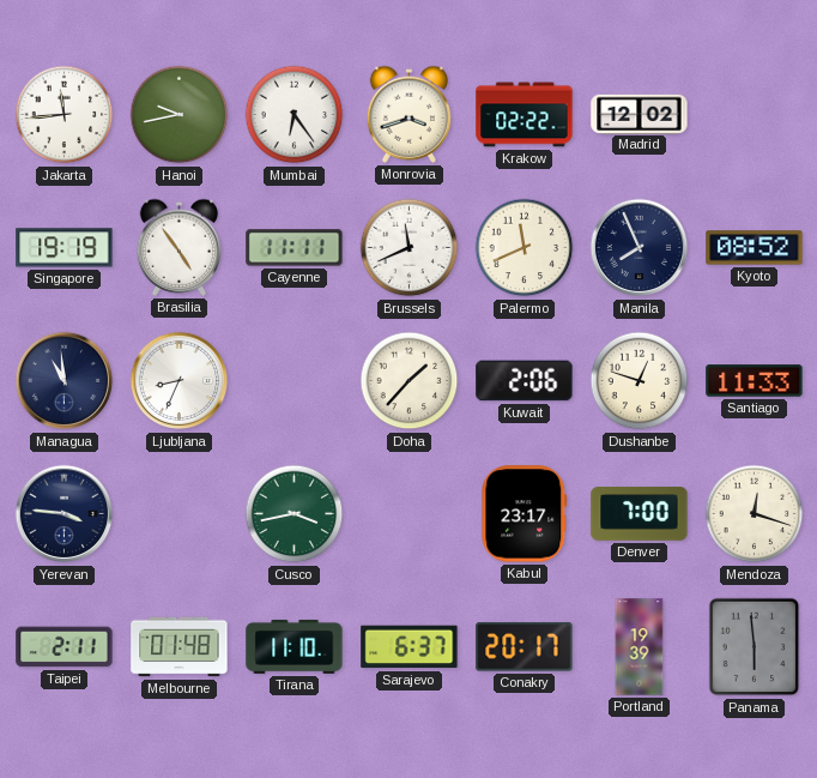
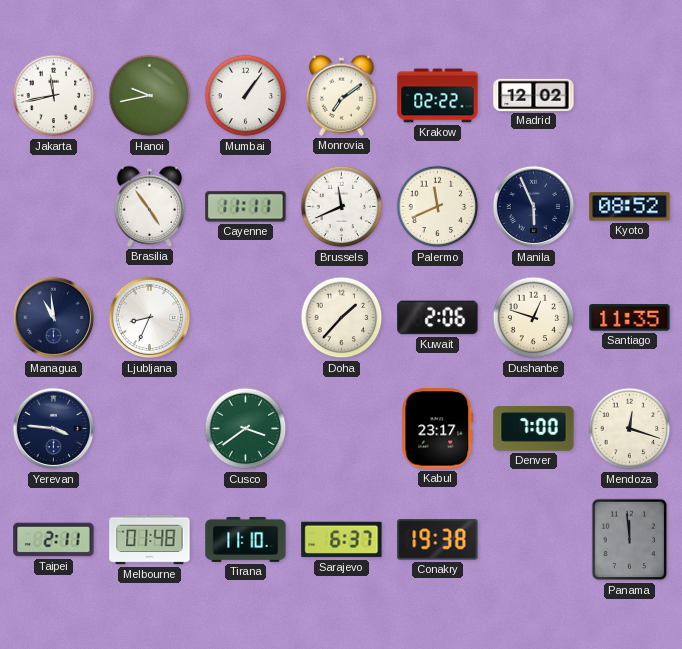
Jakarta: 11:44 -> 11:43 (54, 96)
Mumbai: 6:24 -> 1:06 (246, 96)
Monrovia: 3:42 -> 7:09 (341, 95)
Singapore: 19:19 -> none (65, 248)
Manila: 7:56 -> 5:56 (534, 207)
Santiago: 11:33 -> 11:35 (630, 318)
Cusco: 3:43 -> 3:39 (246, 429)
Conakry: 20:17 -> 19:38 (438, 540)
Portland: 19:39 -> none (640, 647)
Panama: 5:59 -> 11:59 (630, 540)
